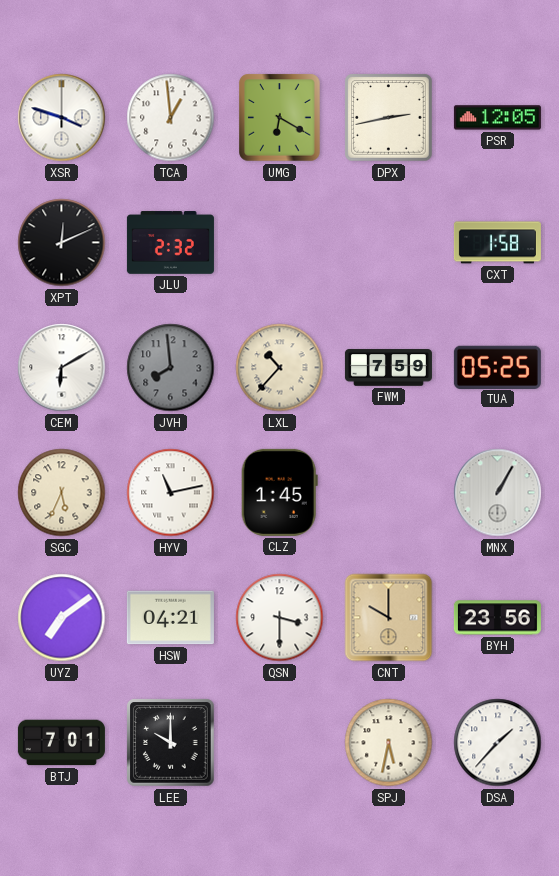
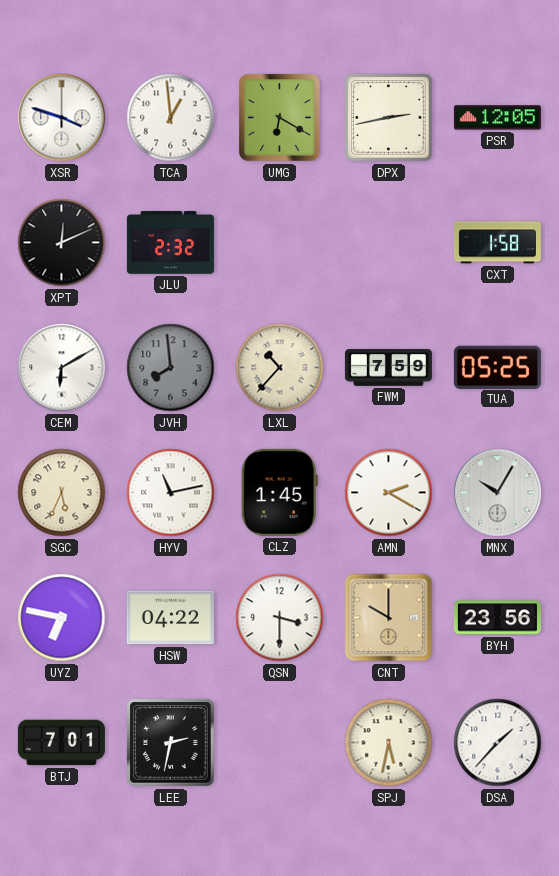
AMN: none -> 2:20 (389, 493)
MNX: 1:05 -> 10:05 (498, 493)
UYZ: 7:09 -> 6:47 (62, 618)
HSW: 04:21 -> 04:22 (170, 618)
LEE: 10:00 -> 2:32 (171, 743)
